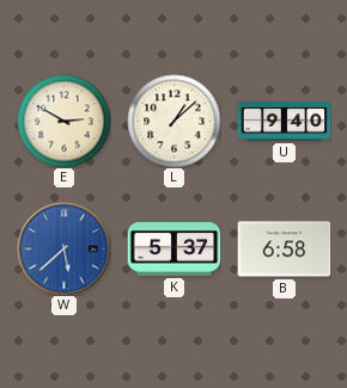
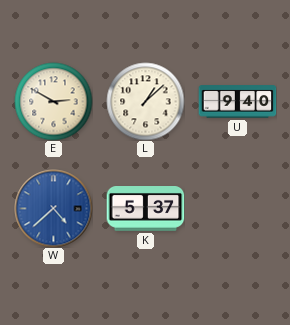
W: 5:38 -> 4:38 (53, 208)
B: 6:58 -> none (284, 250)
